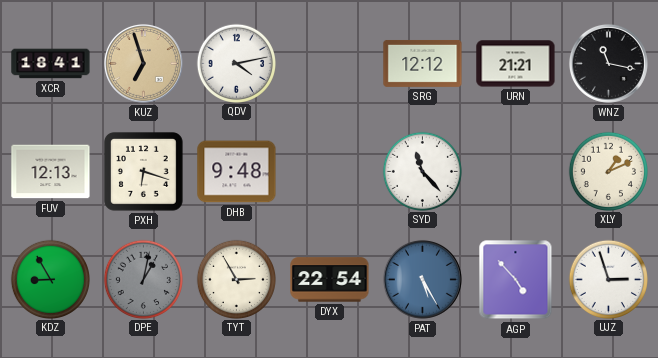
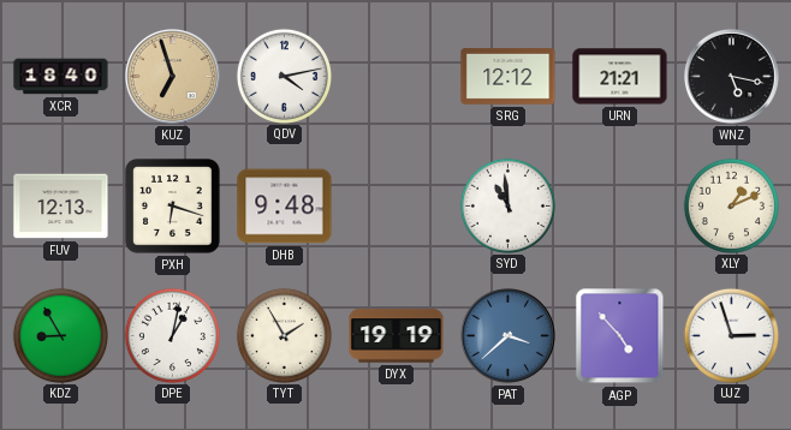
XCR: 18:41 -> 18:40 (61, 77)
WNZ: 11:17 -> 5:17 (731, 76)
SYD: 11:23 -> 10:59 (507, 205)
DPE dial: grey -> white (172, 335)
TYT: 2:55 -> 1:55 (284, 335)
DYX: 22:54 -> 19:19 (397, 336)
PAT: 5:25 -> 3:38 (507, 335)
